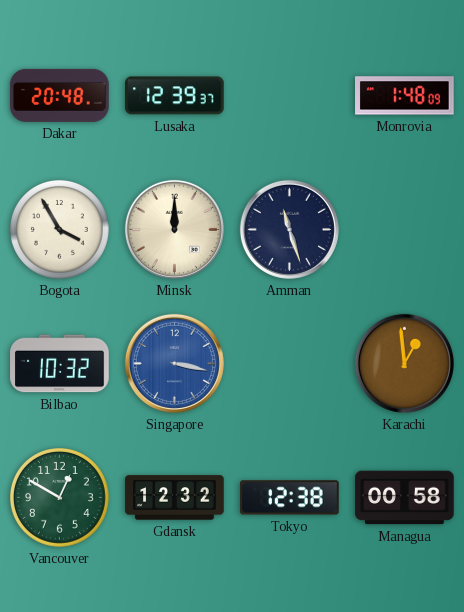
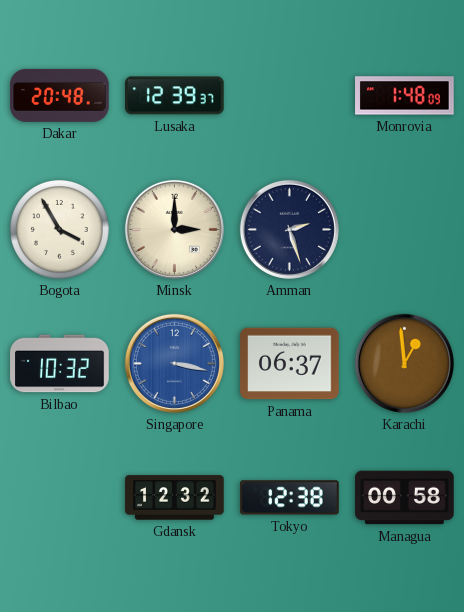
Minsk: 12:00 -> 3:00 (174, 229)
Amman: 11:27 -> 2:27 (289, 229)
Panama: none -> 06:37 (290, 364)
Vancouver: 12:50 -> none (60, 498)
